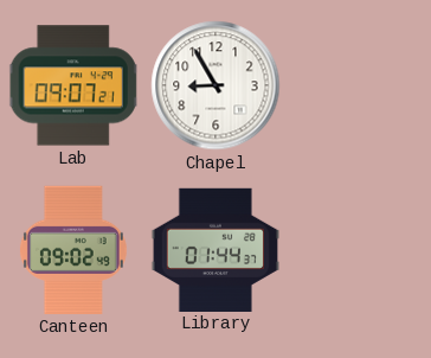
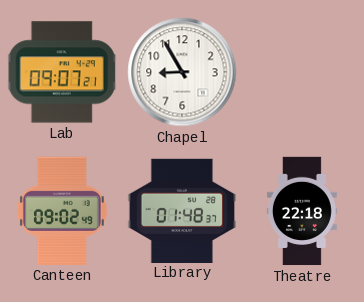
Library: 01:44 -> 01:48 (181, 210)
Theatre: none -> 22:18 (302, 211)
